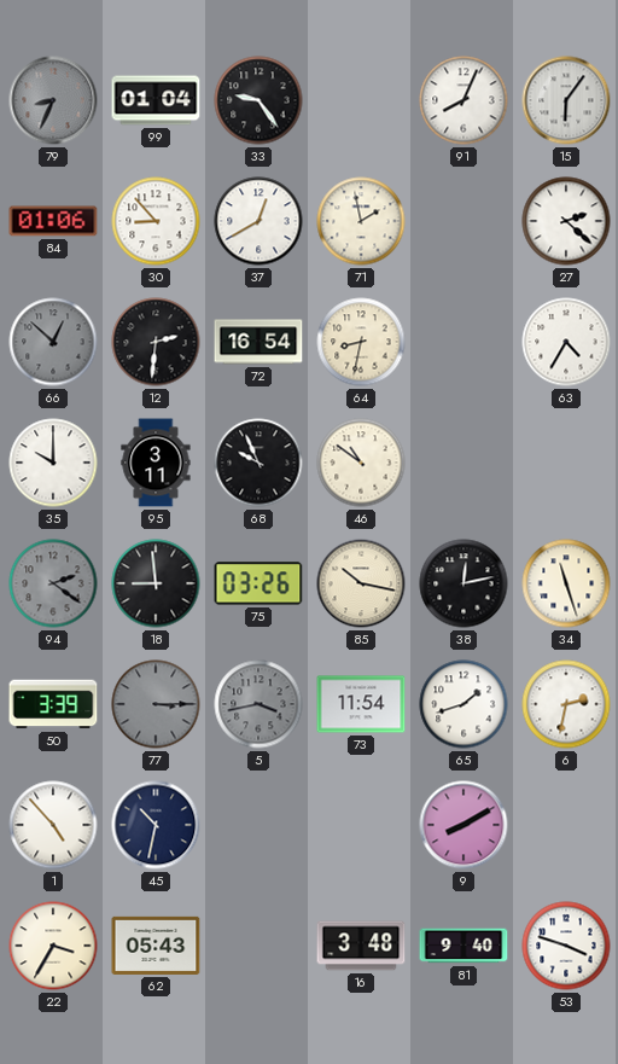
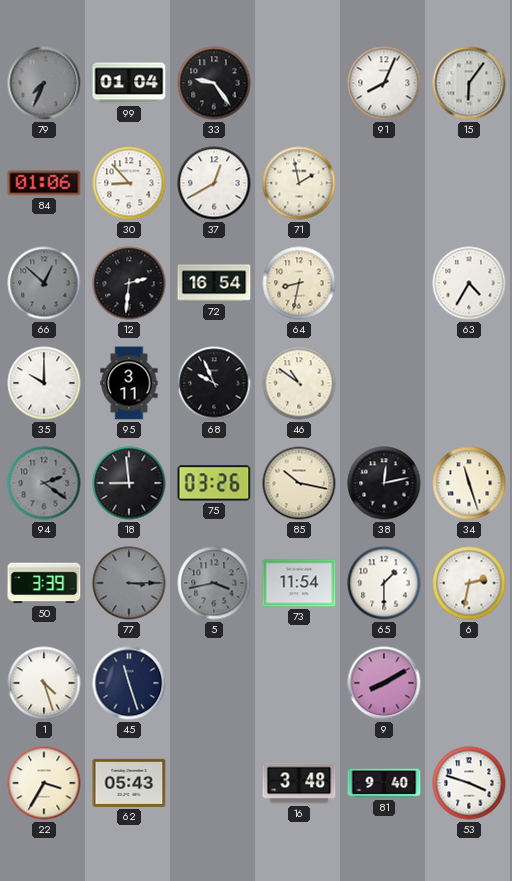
79: 8:34 -> 7:34 (44, 83)
27: 2:22 -> none (566, 221)
65: 1:42 -> 1:30 (384, 583)
1: 4:53 -> 4:27 (44, 683)
45: 10:32 -> 11:27 (129, 683)
